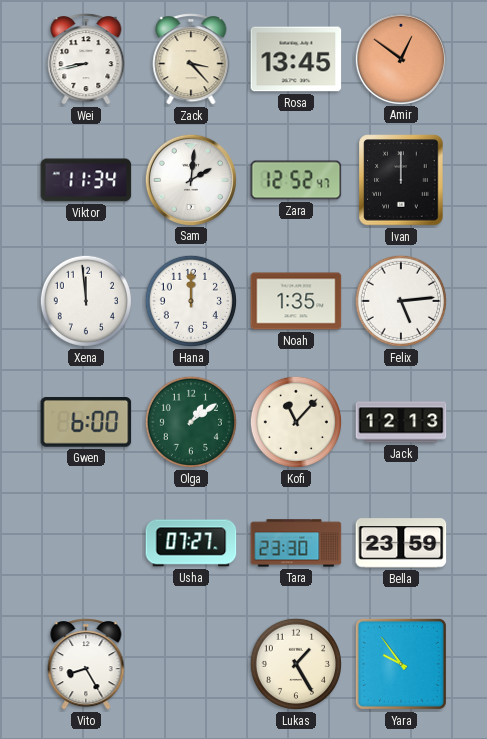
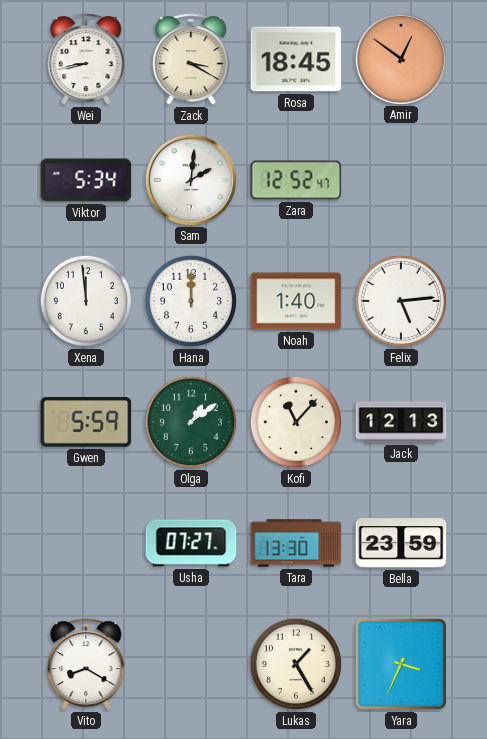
Zack: 3:23 -> 3:20 (191, 59)
Rosa: 13:45 -> 18:45 (296, 59)
Viktor: 11:34 -> 5:34 (86, 180)
Ivan: 12:00 -> none (401, 180)
Noah: 1:35 -> 1:40 (296, 301)
Gwen: 6:00 -> 5:59 (86, 423)
Tara: 23:30 -> 13:30 (296, 543)
Vito: 8:25 -> 8:20 (86, 664)
Yara: 9:54 -> 3:34 (401, 664)
